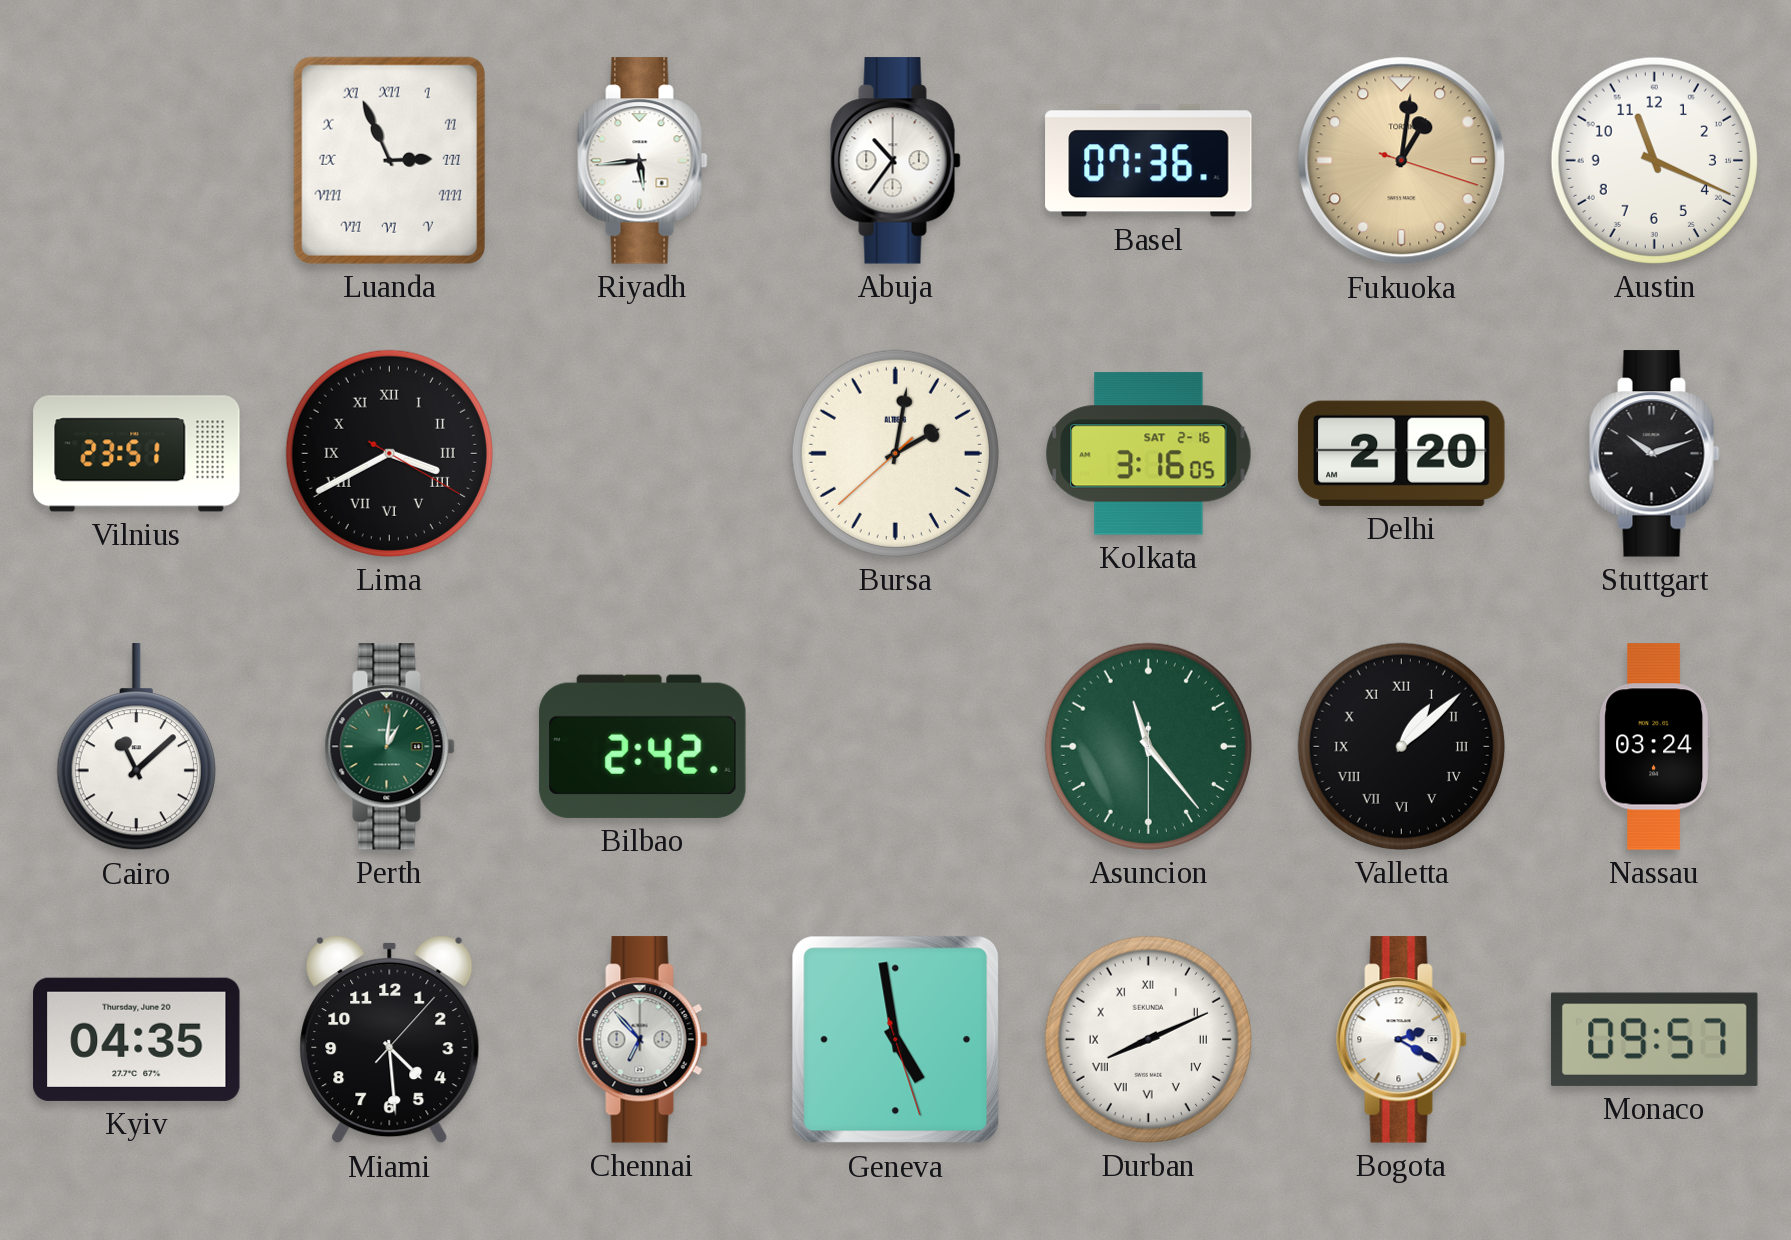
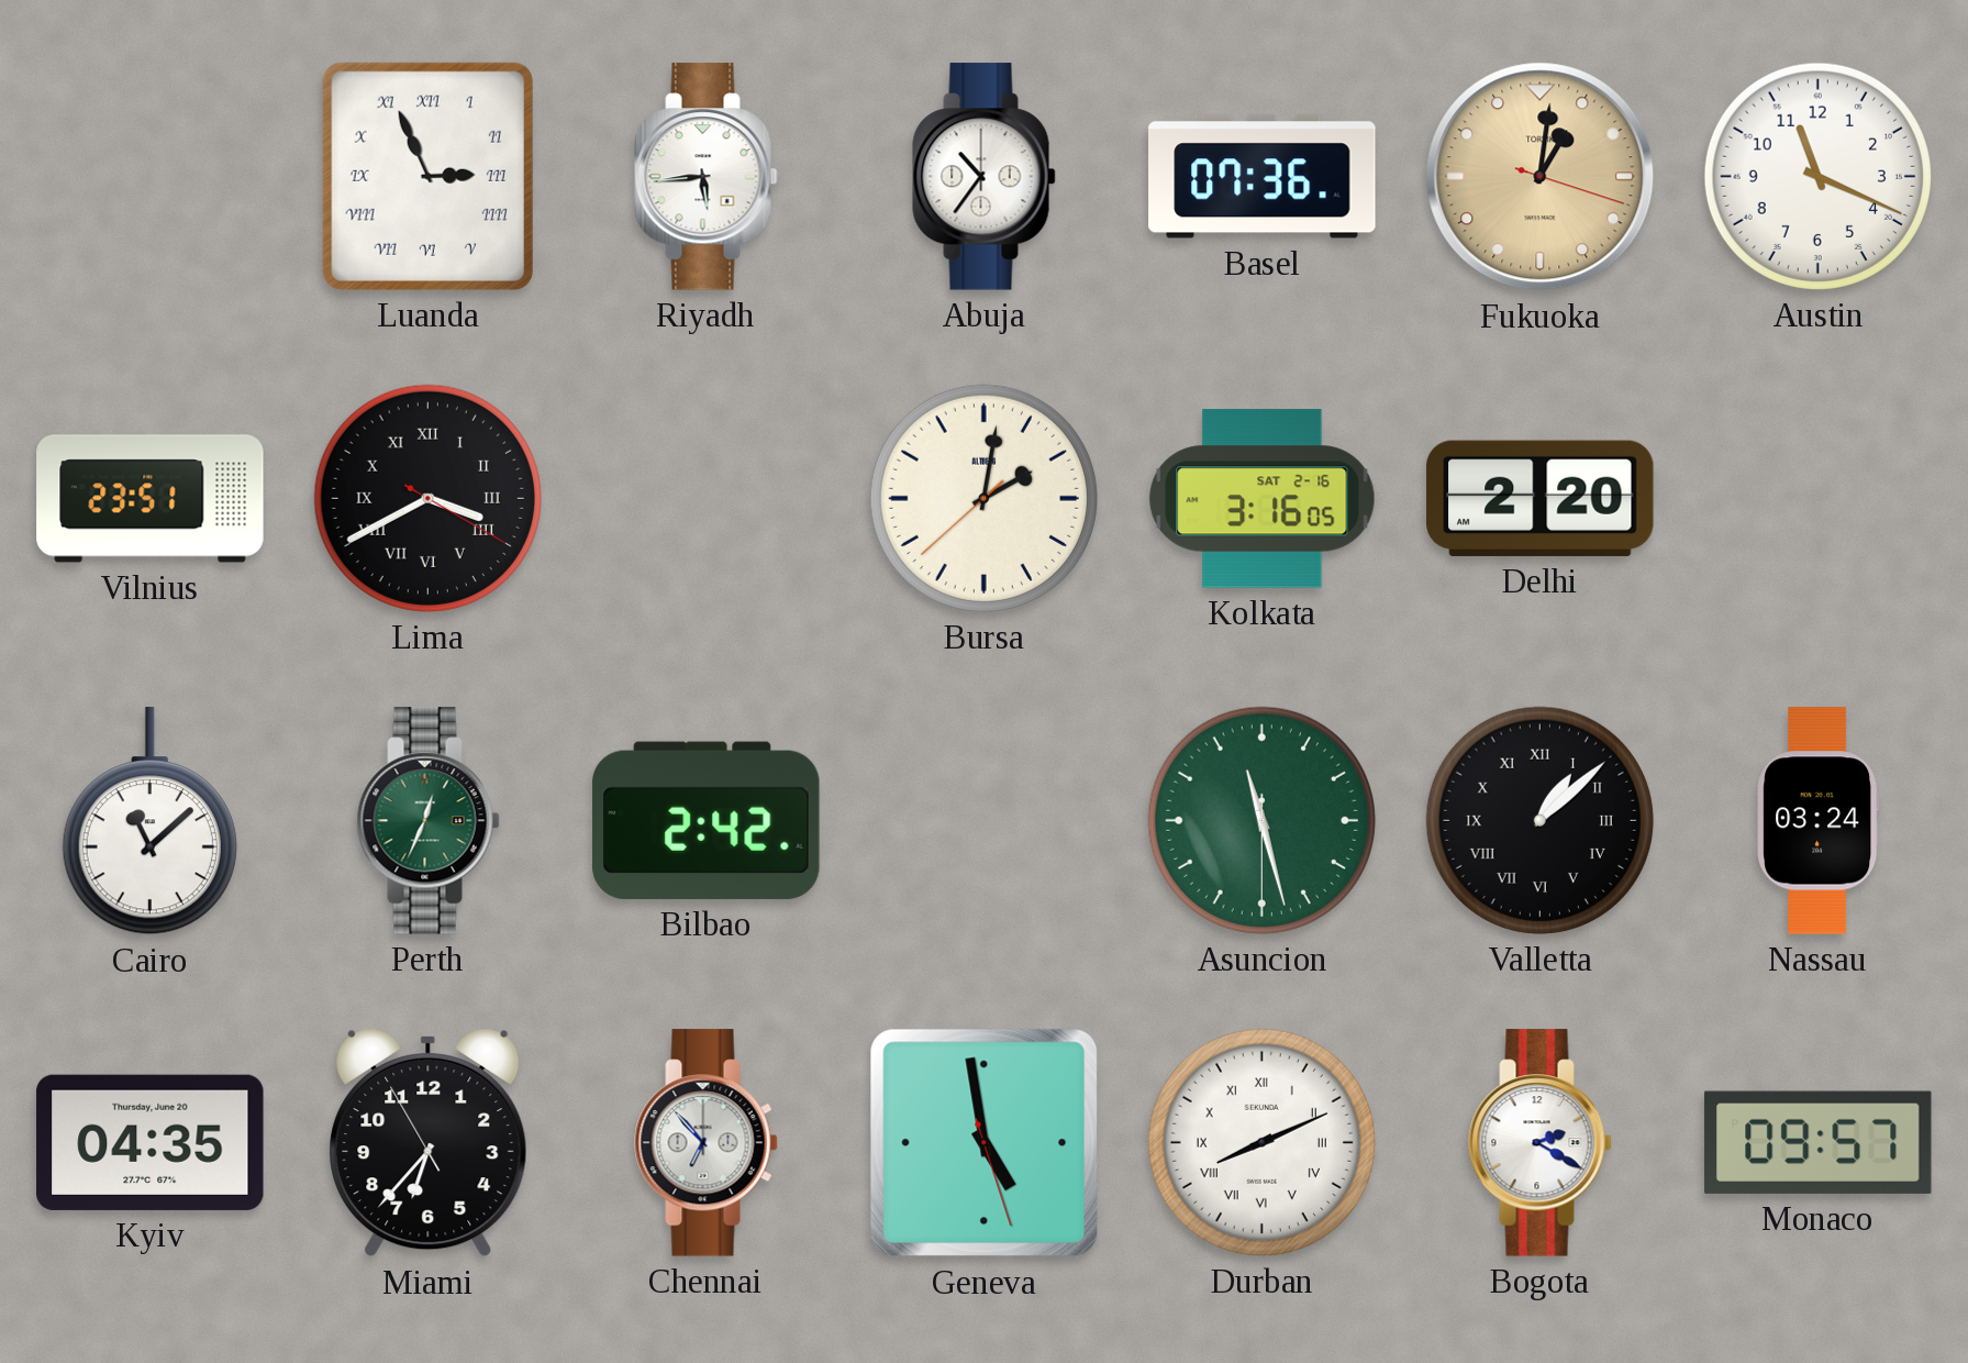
Stuttgart: 10:12 -> none (1655, 454)
Perth: 1:01 -> 12:34 (429, 821)
Asuncion: 11:23 -> 11:27 (1261, 820)
Miami: 4:29 -> 6:36 (429, 1143)
